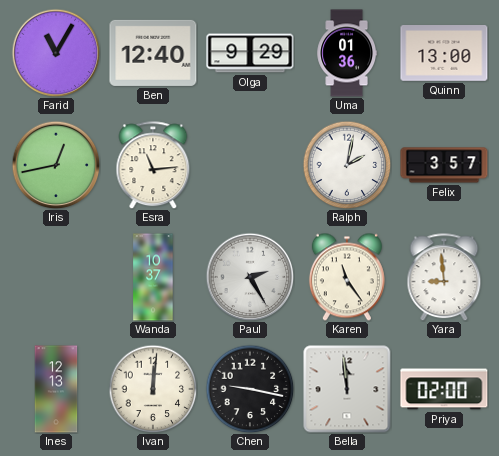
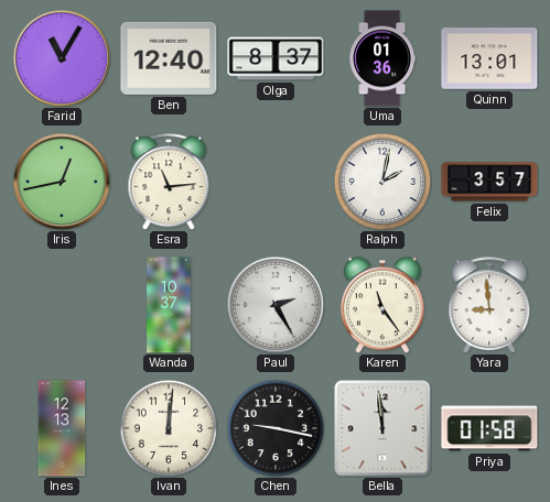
Olga: 9:29 -> 8:37 (276, 58)
Quinn: 13:00 -> 13:01 (489, 59)
Priya: 02:00 -> 01:58 (489, 428)
